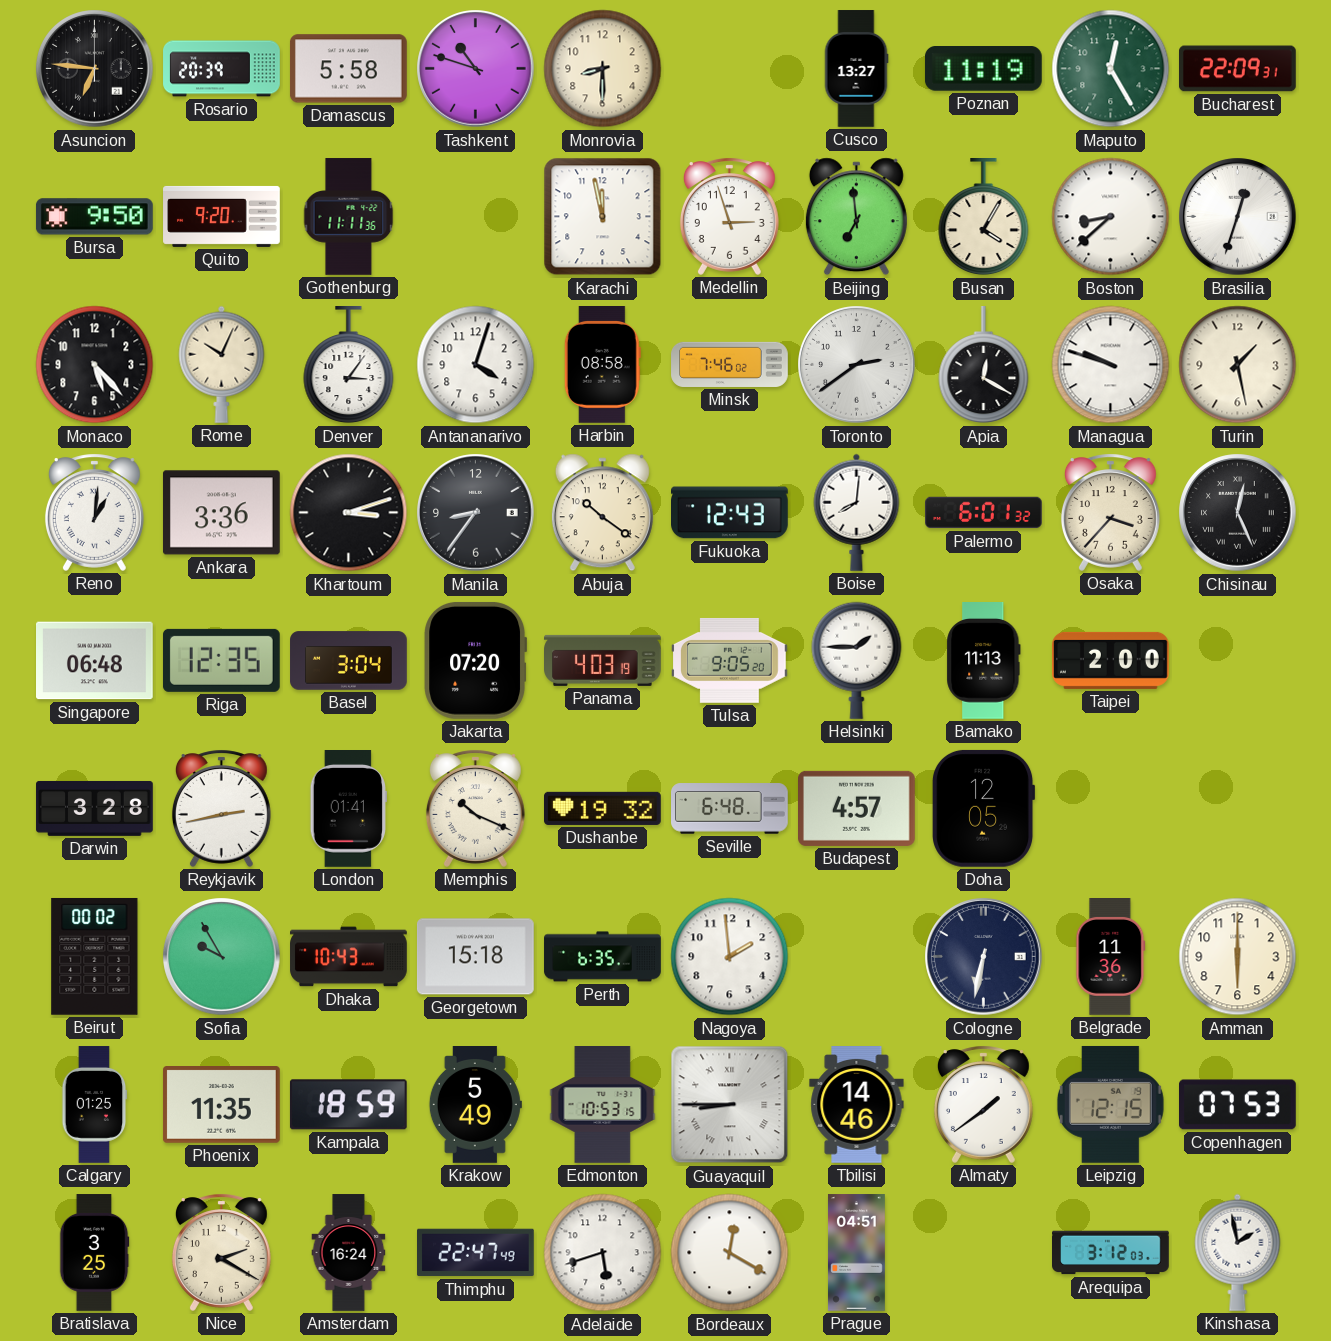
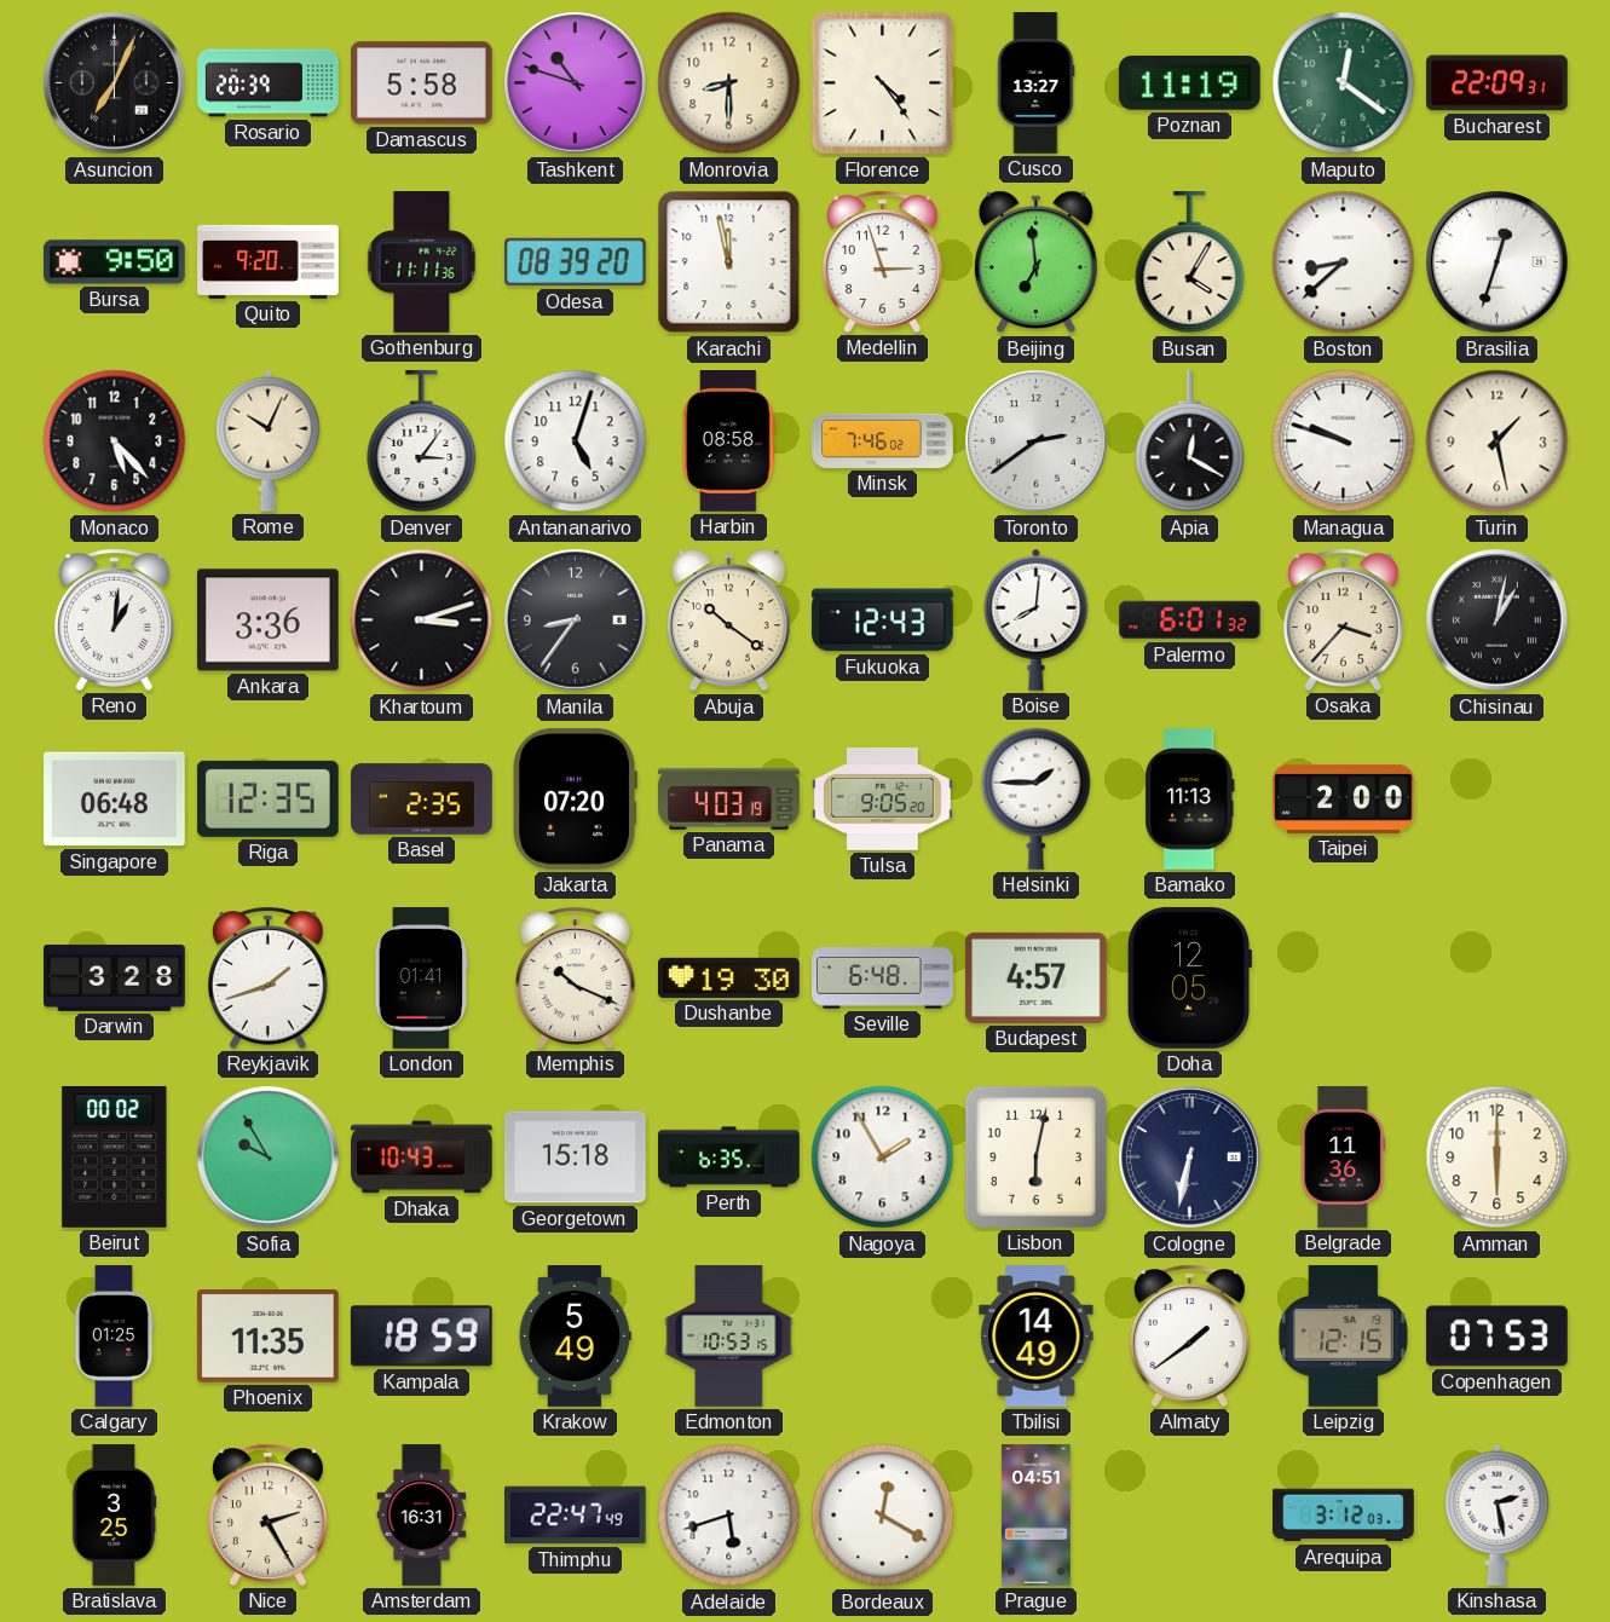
Asuncion: 6:46 -> 7:04 (115, 83)
Florence: none -> 4:24 (883, 83)
Maputo: 12:25 -> 12:21 (1344, 83)
Odesa: none -> 08:39 (575, 262)
Antananarivo: 4:03 -> 5:03 (576, 441)
Chisinau: 12:26 -> 1:02 (1498, 620)
Basel: 3:04 -> 2:35 (422, 800)
Reykjavik: 2:43 -> 1:42 (267, 977)
Dushanbe: 19:32 -> 19:30 (729, 977)
Nagoya: 1:59 -> 1:55 (883, 1158)
Lisbon: none -> 6:02 (1035, 1156)
Guayaquil: 8:45 -> none (730, 1105)
Tbilisi: 14:46 -> 14:49 (1037, 1337)
Nice: 2:20 -> 2:25 (267, 1514)
Amsterdam: 16:24 -> 16:31 (422, 1516)
Kinshasa: 1:58 -> 2:28 (1498, 1514)
